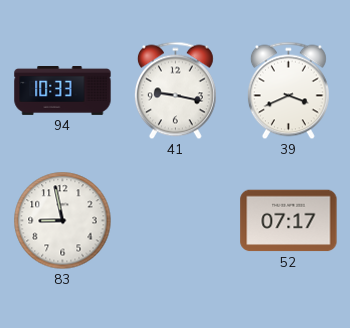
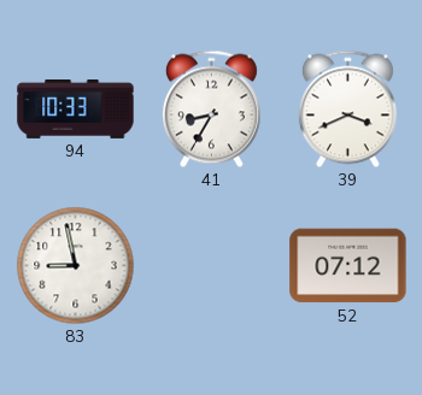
41: 9:17 -> 8:35 (211, 110)
52: 07:17 -> 07:12 (348, 266)
